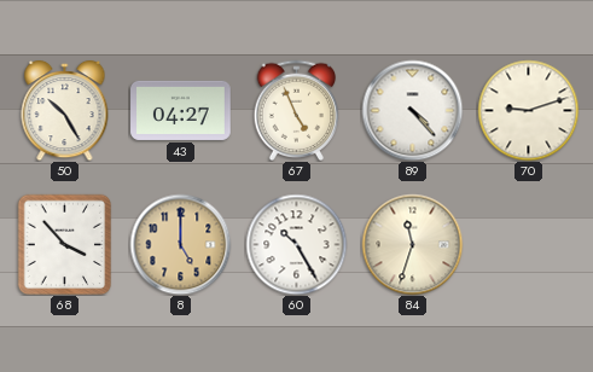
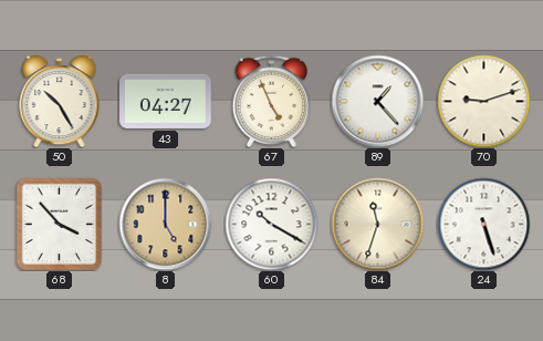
89: 4:23 -> 1:23 (377, 101)
60: 10:25 -> 10:20 (271, 224)
24: none -> 5:27 (483, 224)
